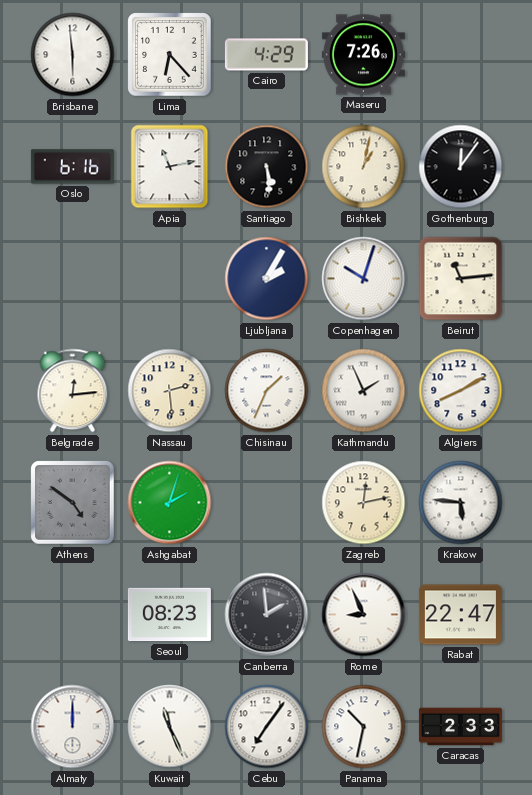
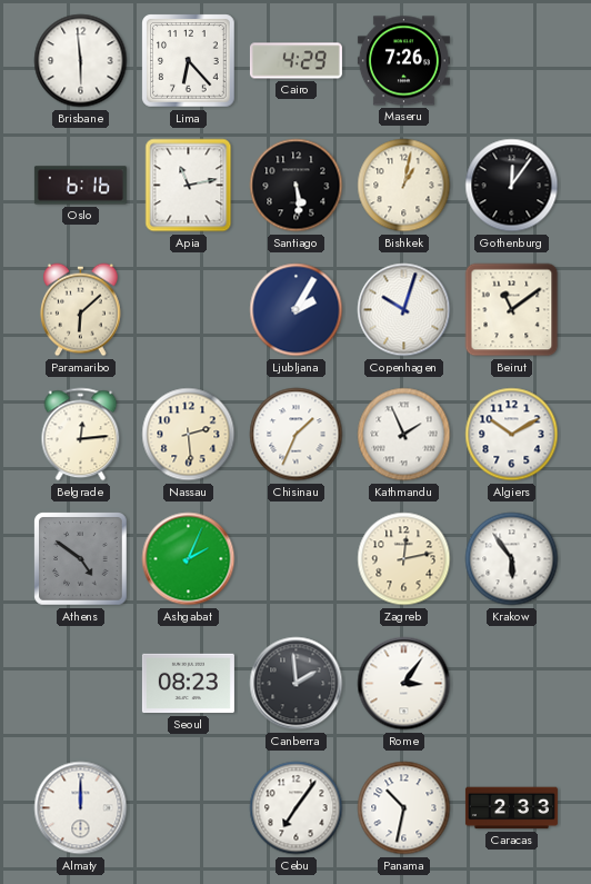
Paramaribo: none -> 6:08 (81, 310)
Beirut: 11:14 -> 11:09 (512, 310)
Algiers: 8:10 -> 10:10 (512, 435)
Ashgabat: 2:03 -> 2:04 (189, 559)
Krakow: 5:46 -> 5:54 (512, 559)
Rome: 8:56 -> 3:06 (404, 684)
Rabat: 22:47 -> none (460, 615)
Kuwait: 11:26 -> none (170, 727)
